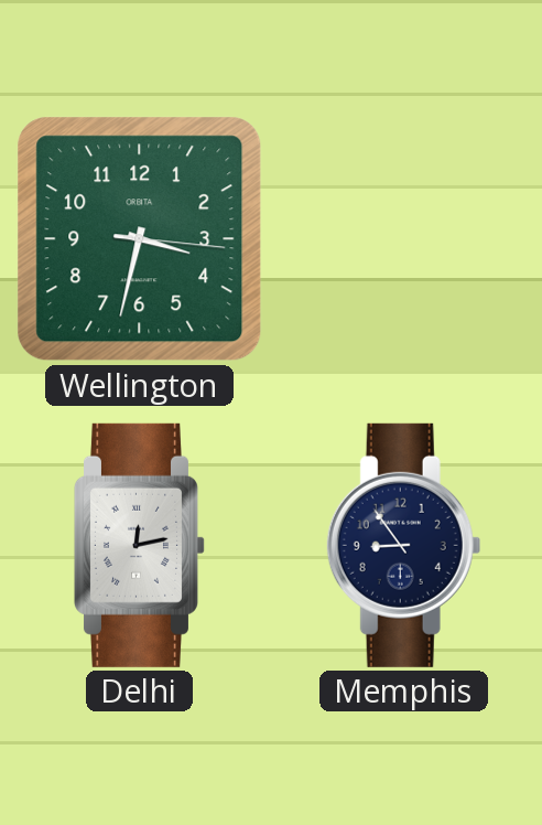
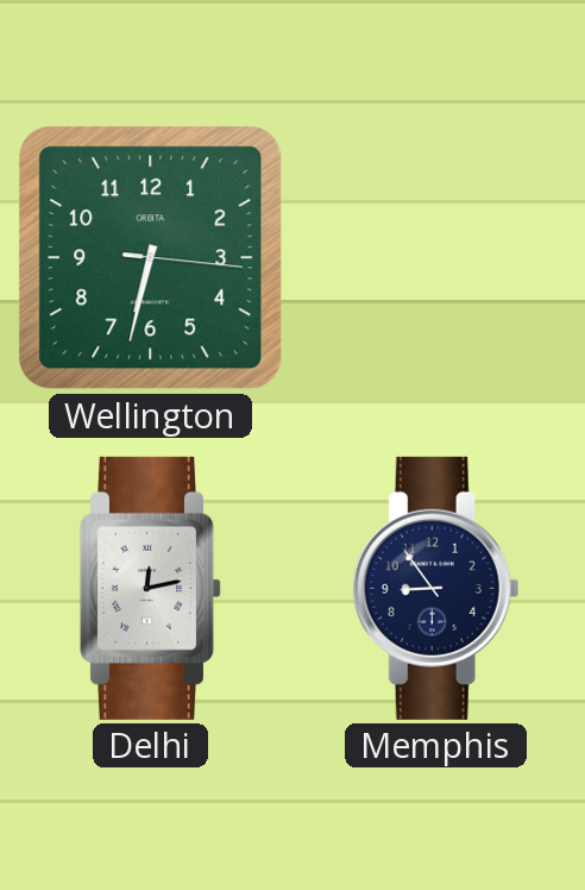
Wellington: 3:32 -> 6:32 (151, 258)
